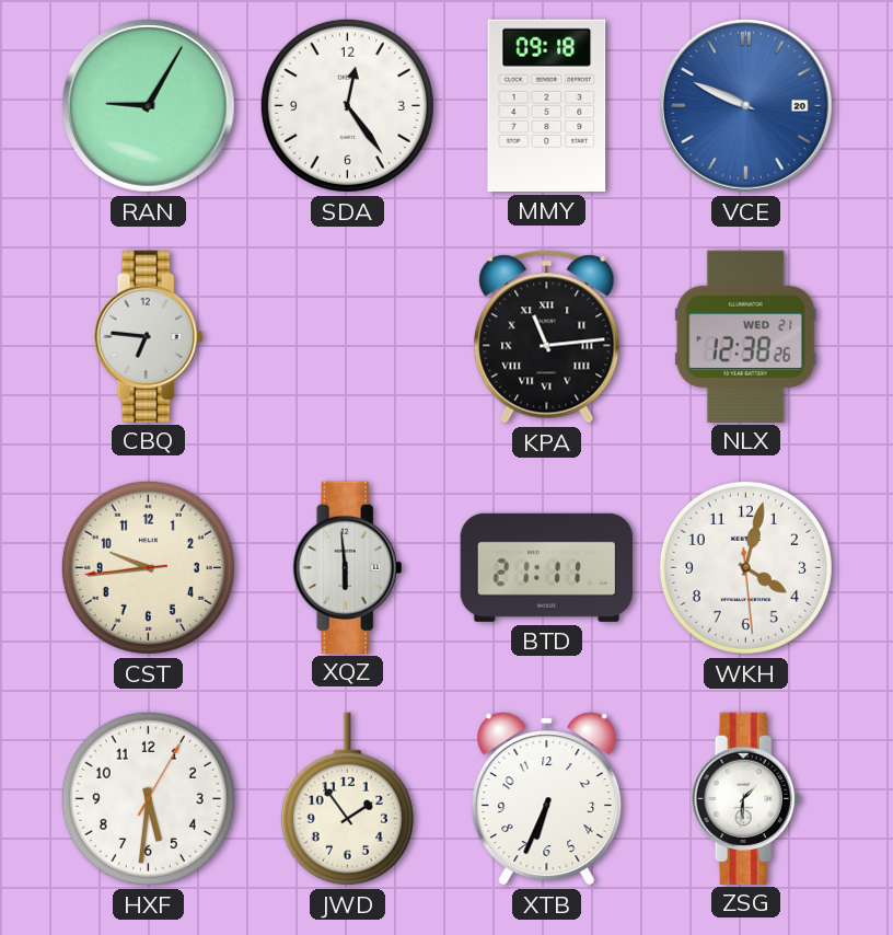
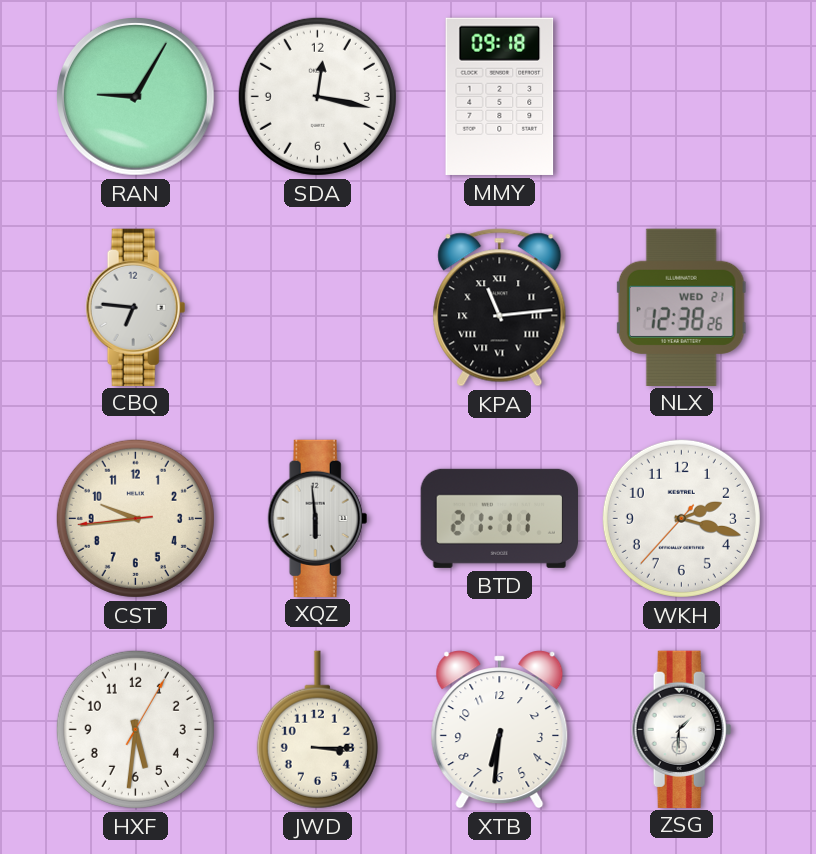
SDA: 12:24 -> 12:17 (317, 96)
VCE: 9:49 -> none (746, 106)
WKH: 4:02 -> 2:17 (681, 518)
JWD: 1:54 -> 3:15 (317, 730)
XTB: 6:34 -> 6:31 (500, 730)
